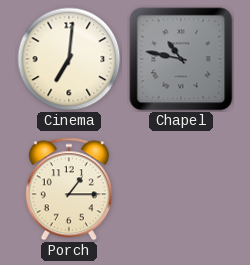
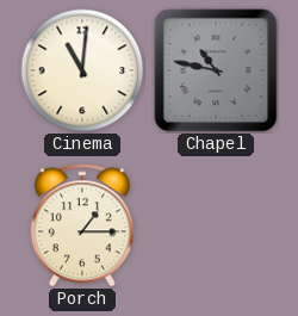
Cinema: 7:01 -> 11:01 (82, 70)
